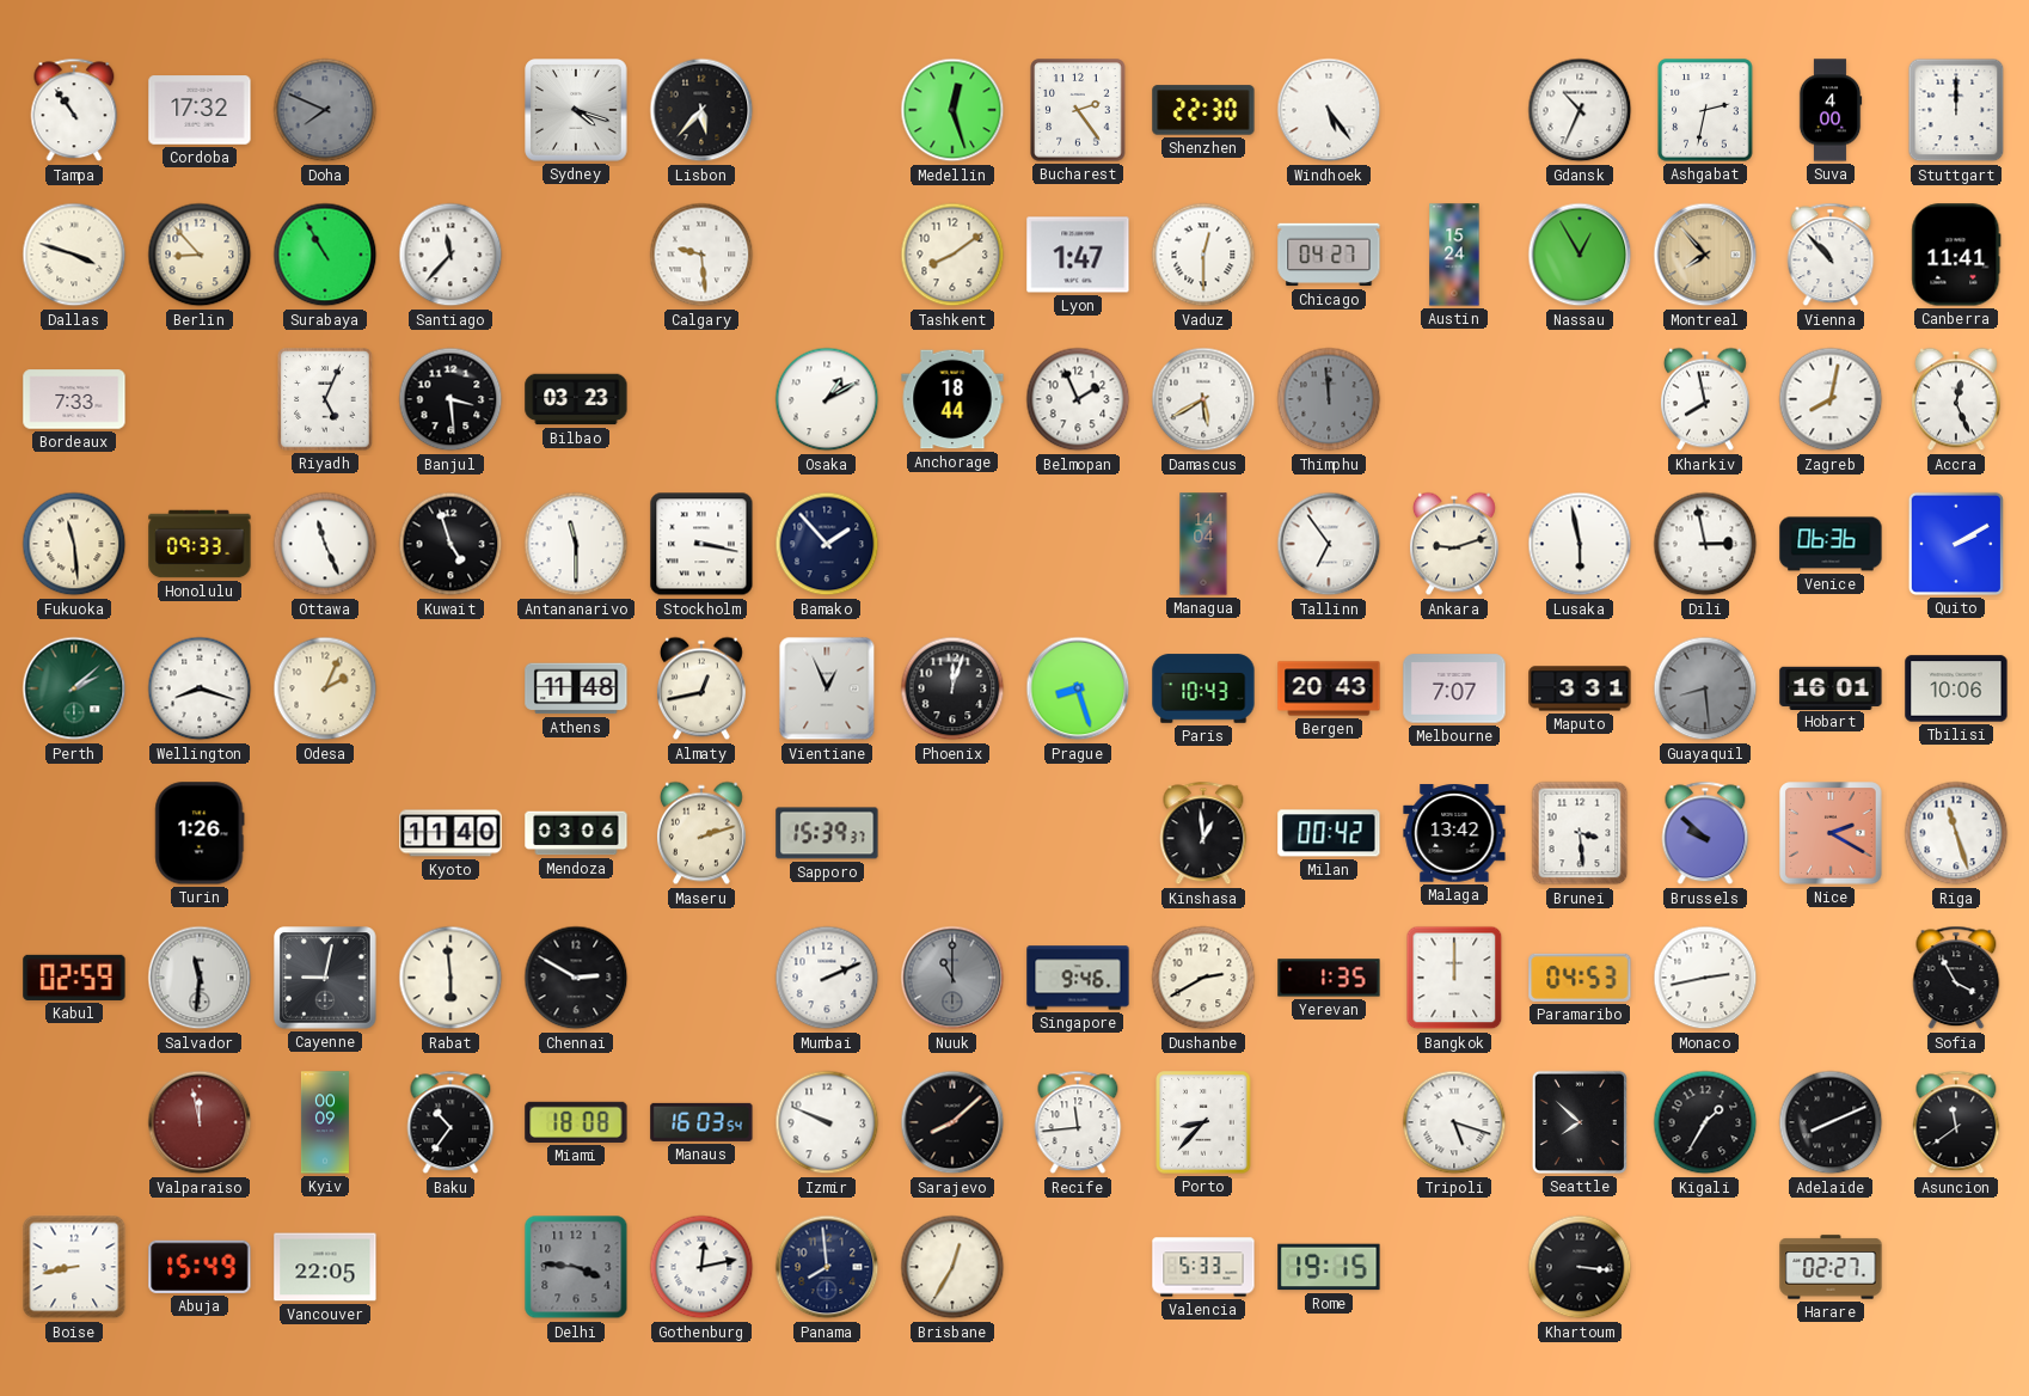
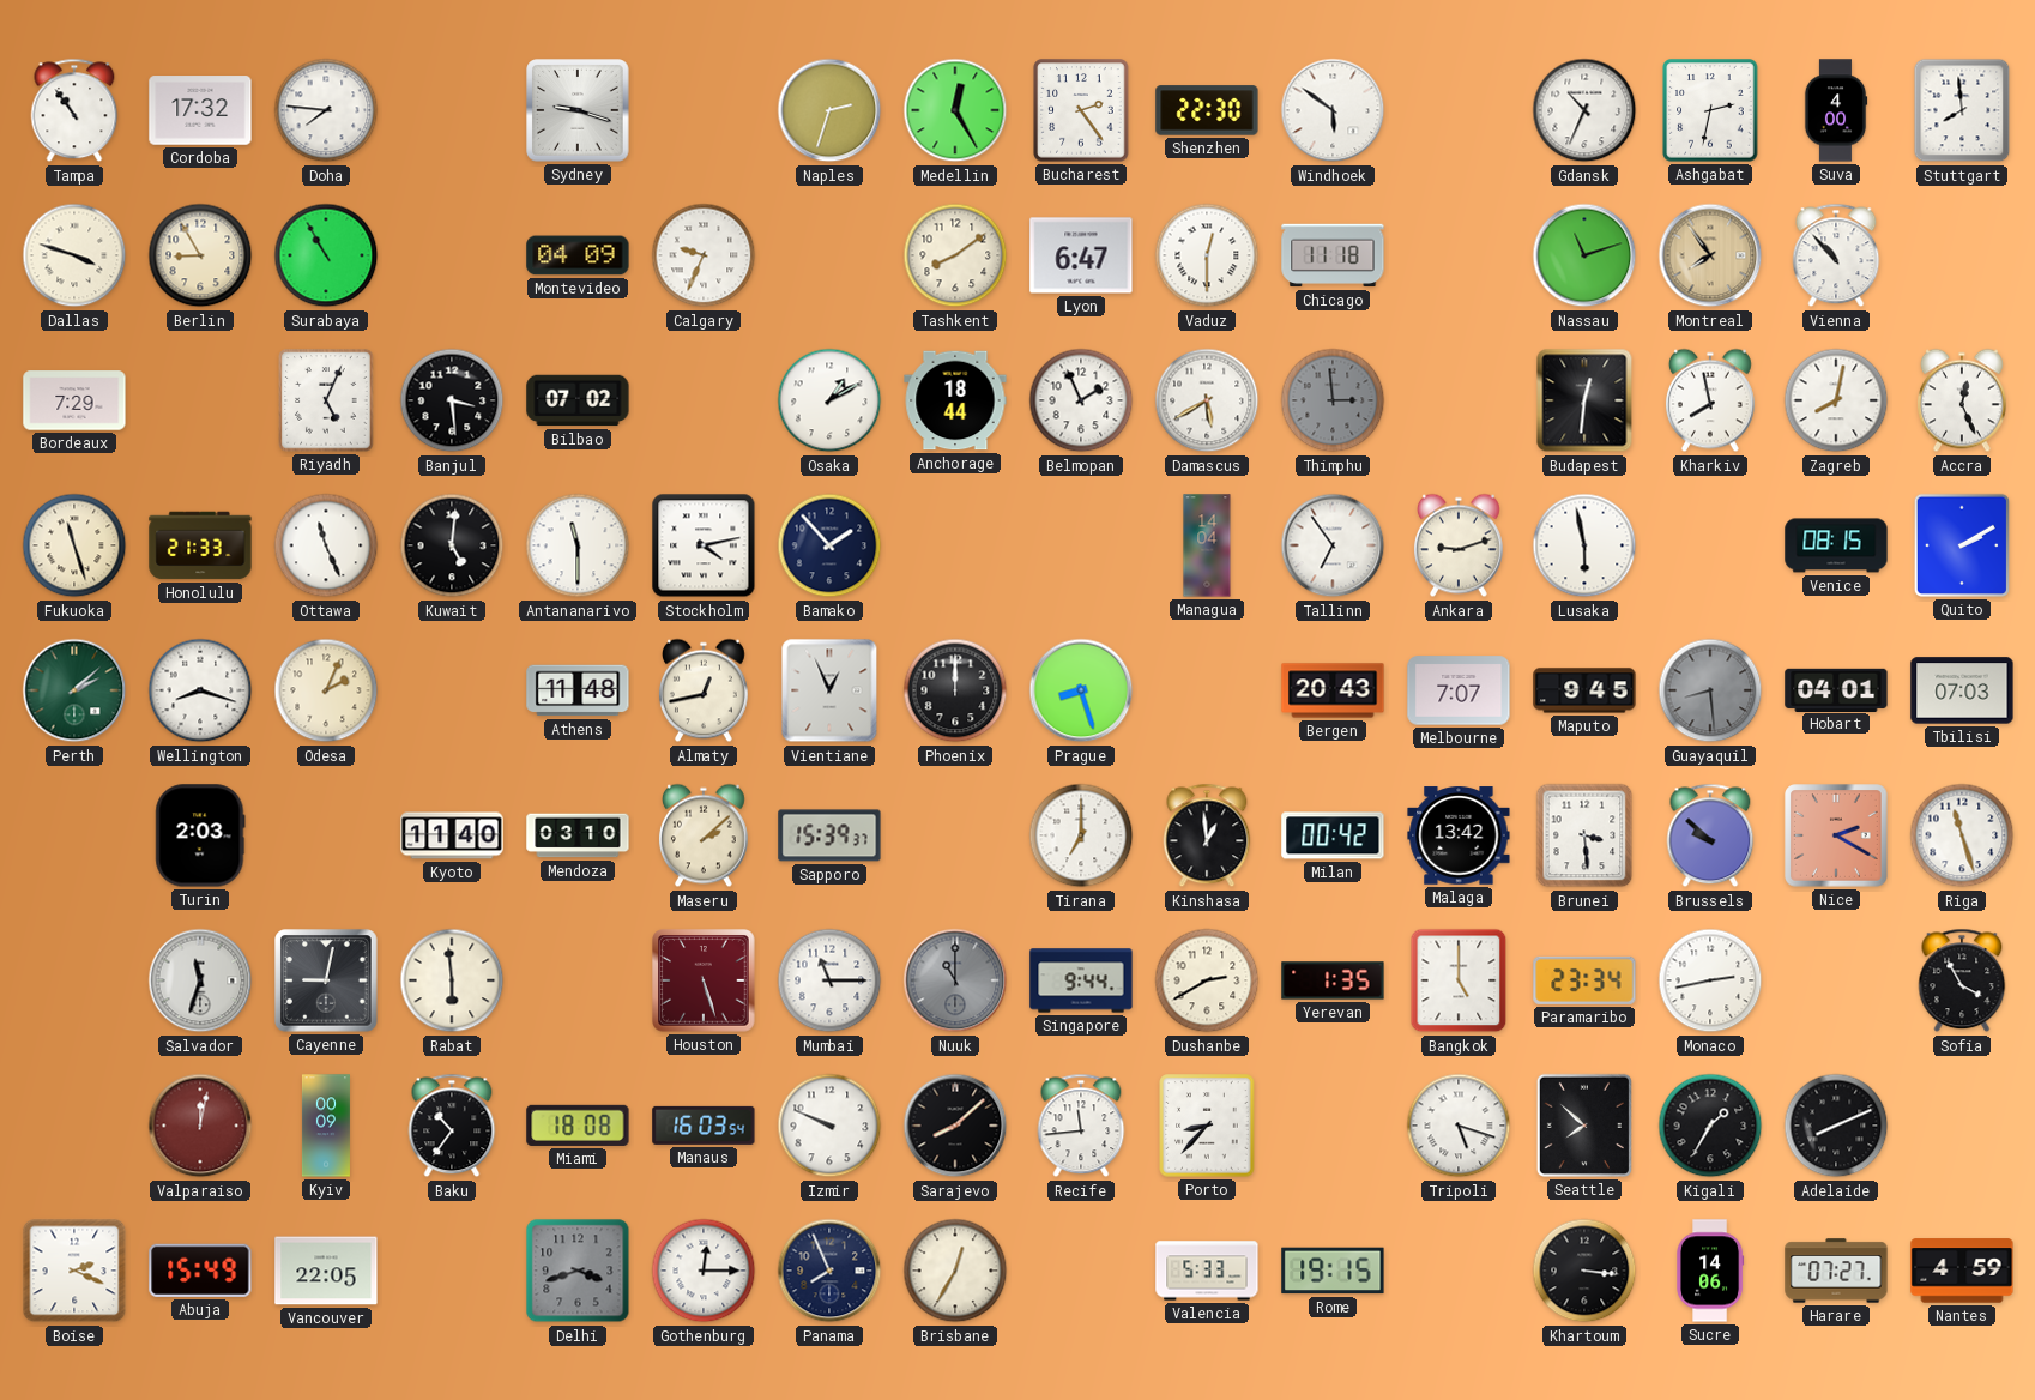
Doha: 7:49 -> 7:46 (326, 110)
Doha dial: grey -> white (326, 110)
Sydney: 4:18 -> 9:18 (578, 110)
Lisbon: 5:37 -> none (701, 110)
Naples: none -> 2:33 (829, 110)
Medellin: 12:27 -> 12:25 (955, 110)
Windhoek: 5:24 -> 5:51 (1333, 110)
Stuttgart: 12:00 -> 7:59 (1962, 110)
Berlin: 8:53 -> 8:55 (200, 255)
Santiago: 11:37 -> none (450, 255)
Montevideo: none -> 04:09 (578, 255)
Calgary: 9:29 -> 9:34 (704, 255)
Lyon: 1:47 -> 6:47 (1081, 255)
Chicago: 04:27 -> 11:18 (1333, 255)
Austin: 15:24 -> none (1454, 255)
Nassau: 12:55 -> 11:12 (1584, 255)
Montreal: 7:53 -> 7:54 (1710, 255)
Canberra: 11:41 -> none (1956, 255)
Bordeaux: 7:33 -> 7:29 (74, 400)
Bilbao: 03:23 -> 07:02 (578, 400)
Thimphu: 11:59 -> 2:59 (1333, 400)
Budapest: none -> 12:31 (1584, 400)
Fukuoka: 11:29 -> 11:27 (74, 545)
Honolulu: 09:33 -> 21:33 (200, 545)
Kuwait: 4:57 -> 5:01 (452, 545)
Stockholm: 3:17 -> 4:13 (704, 545)
Dili: 2:58 -> none (1705, 544)
Venice: 06:36 -> 08:15 (1836, 545)
Phoenix: 12:03 -> 12:00 (955, 690)
Paris: 10:43 -> none (1203, 688)
Maputo: 3:31 -> 9:45 (1584, 690)
Hobart: 16:01 -> 04:01 (1836, 689)
Tbilisi: 10:06 -> 07:03 (1962, 690)
Turin: 1:26 -> 2:03 (200, 835)
Mendoza: 03:06 -> 03:10 (578, 835)
Maseru: 2:12 -> 2:08 (704, 835)
Tirana: none -> 7:00 (1081, 835)
Kabul: 02:59 -> none (74, 978)
Salvador: 11:31 -> 11:33 (200, 980)
Chennai: 2:50 -> none (576, 978)
Houston: none -> 5:27 (704, 980)
Mumbai: 2:11 -> 11:15 (829, 980)
Singapore: 9:46 -> 9:44 (1081, 980)
Bangkok: 12:00 -> 5:00 (1459, 980)
Paramaribo: 04:53 -> 23:34 (1584, 980)
Valparaiso: 11:58 -> 12:02 (200, 1126)
Asuncion: 11:39 -> none (1956, 1122)
Boise: 8:43 -> 2:19 (74, 1271)
Delhi: 3:46 -> 3:42 (578, 1271)
Gothenburg: 12:13 -> 12:15 (704, 1271)
Panama: 7:59 -> 7:56 (829, 1271)
Sucre: none -> 14:06 (1711, 1271)
Harare: 02:27 -> 07:27 (1836, 1271)
Nantes: none -> 4:59 (1962, 1271)
